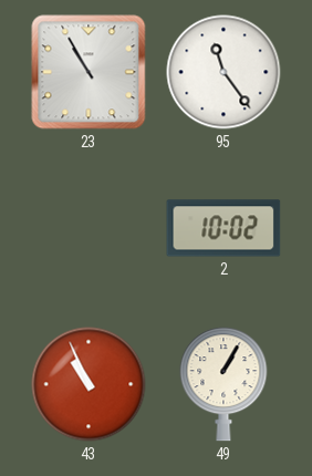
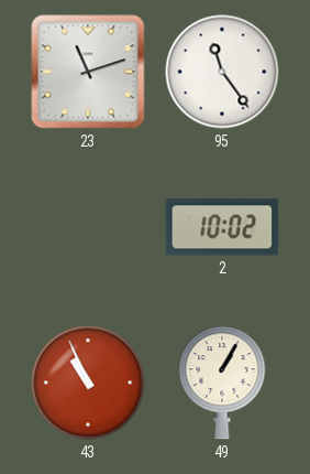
23: 10:55 -> 11:12 (88, 72)
